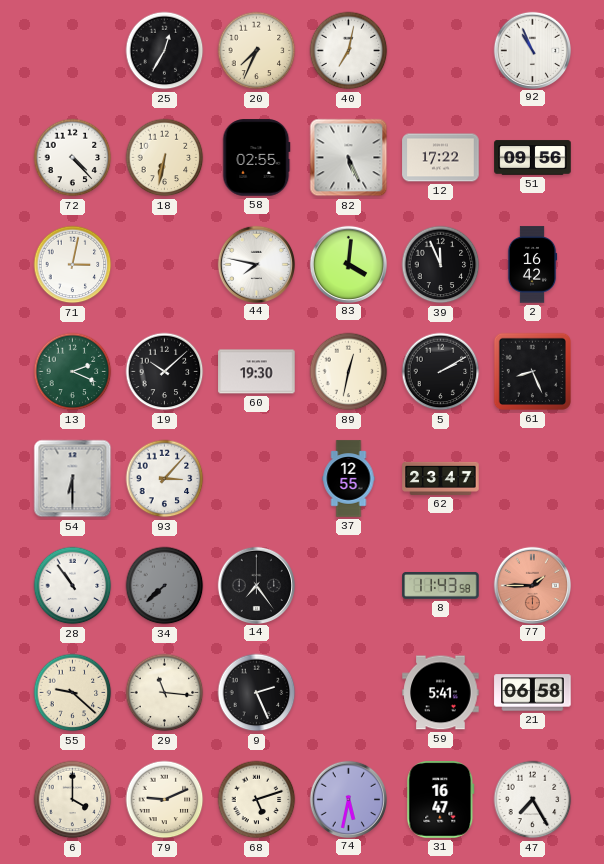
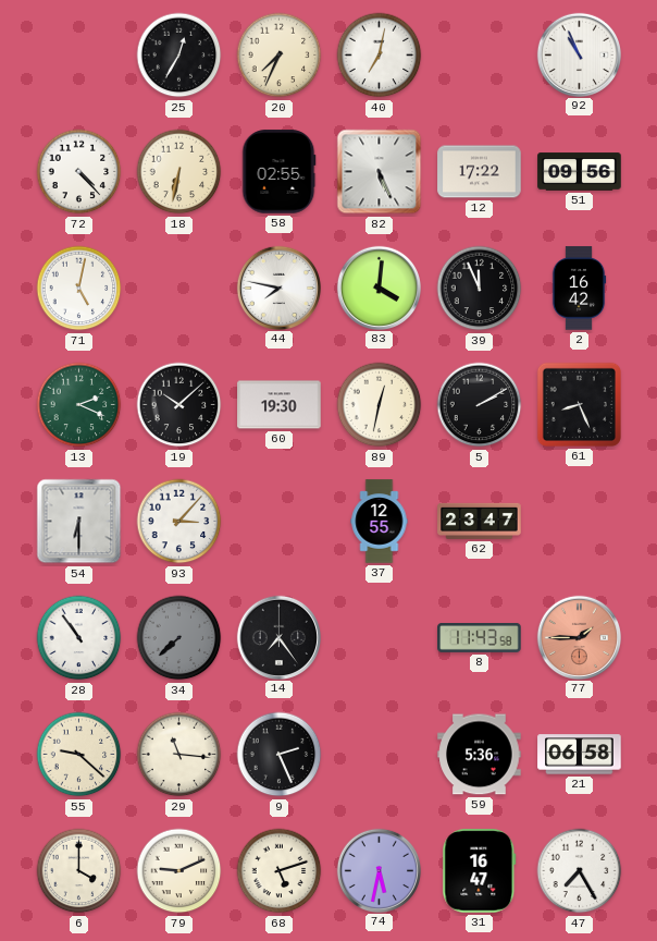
71: 3:02 -> 5:02 (79, 289)
59: 5:41 -> 5:36 (480, 755)
